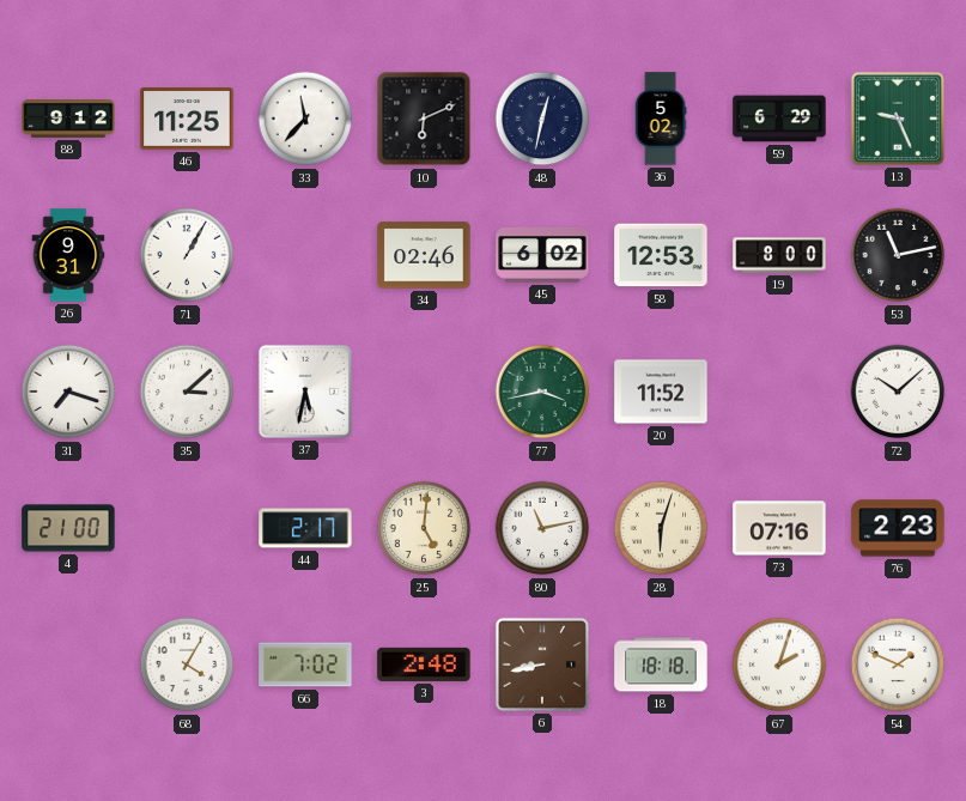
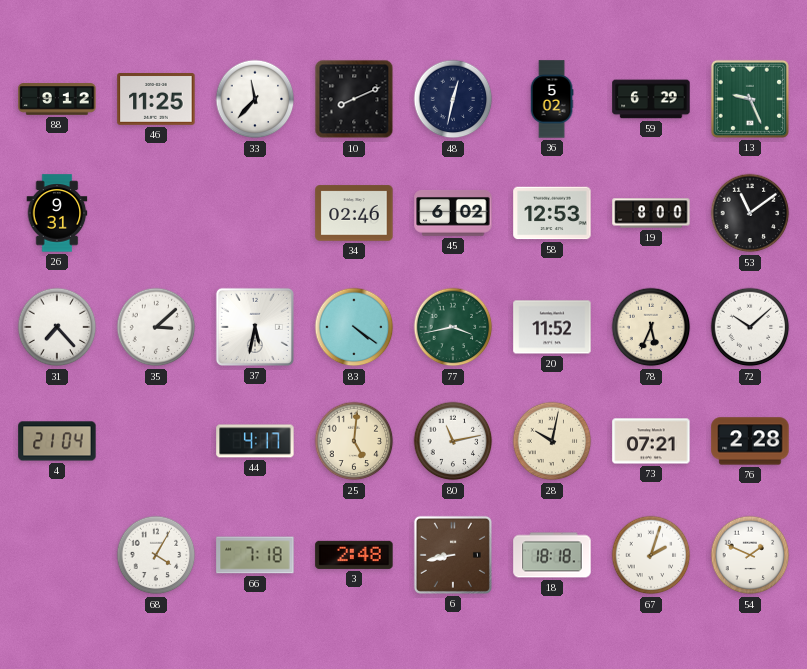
10: 6:11 -> 8:11 (354, 99)
71: 1:05 -> none (187, 255)
53: 11:13 -> 11:09 (750, 213)
31: 7:18 -> 7:23 (57, 327)
83: none -> 4:21 (354, 327)
78: none -> 5:34 (651, 327)
4: 21:00 -> 21:04 (57, 441)
44: 2:17 -> 4:17 (255, 441)
28: 6:03 -> 10:02 (552, 441)
73: 07:16 -> 07:21 (651, 441)
76: 2:23 -> 2:28 (750, 441)
66: 7:02 -> 7:18 (255, 555)
